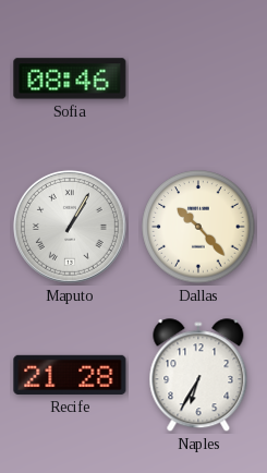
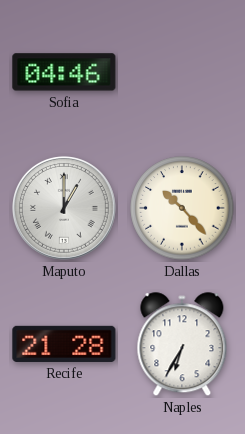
Sofia: 08:46 -> 04:46 (64, 72)
Maputo: 1:05 -> 1:00 (64, 208)
